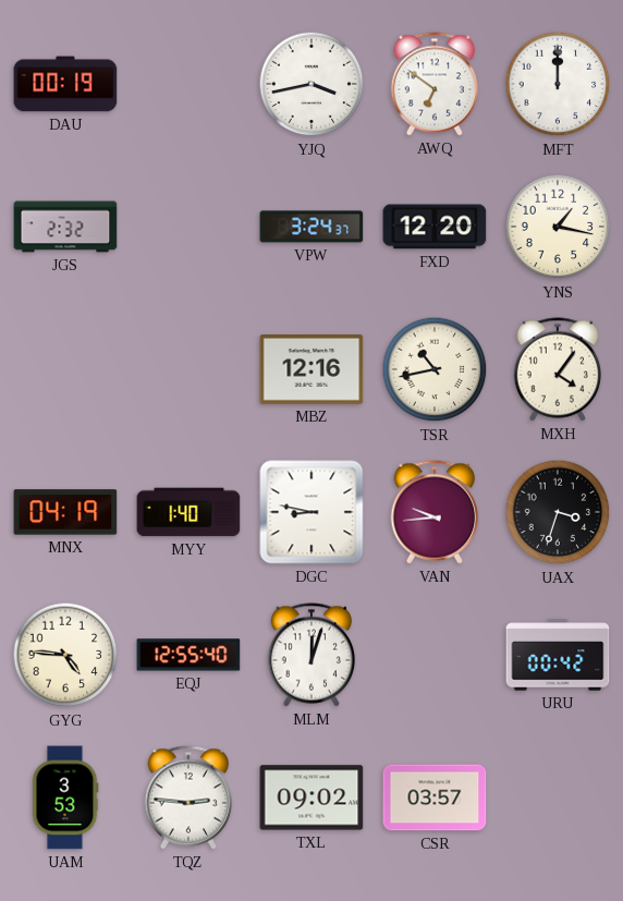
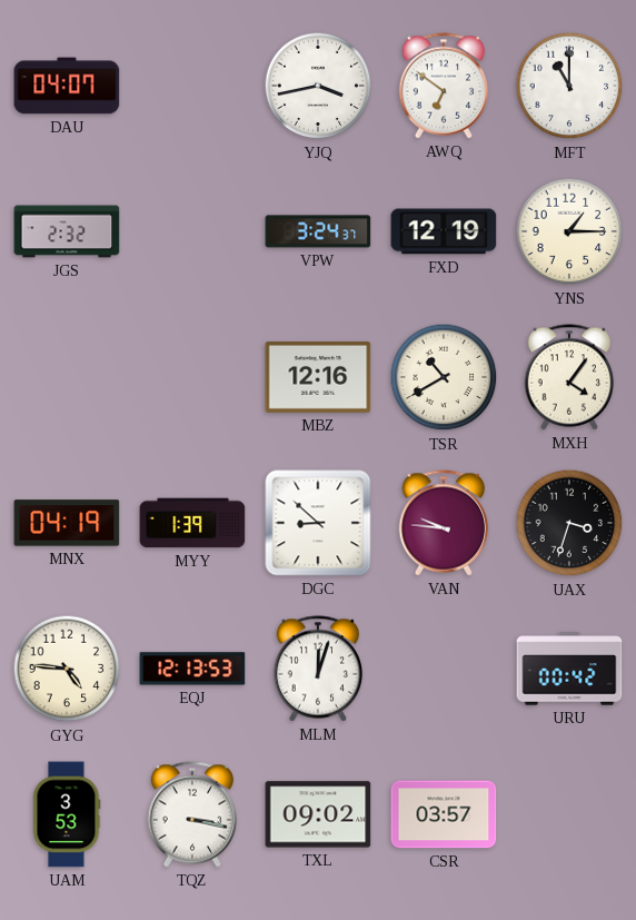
DAU: 00:19 -> 04:07 (67, 86)
MFT: 12:00 -> 11:00 (569, 86)
FXD: 12:20 -> 12:19 (444, 231)
YNS: 1:17 -> 1:15 (569, 231)
TSR: 10:43 -> 10:40 (444, 377)
MYY: 1:40 -> 1:39 (192, 523)
DGC: 8:47 -> 8:52 (318, 523)
VAN: 9:44 -> 9:46 (444, 523)
EQJ: 12:55 -> 12:13 (192, 669)
TQZ: 2:46 -> 3:17 (192, 814)
